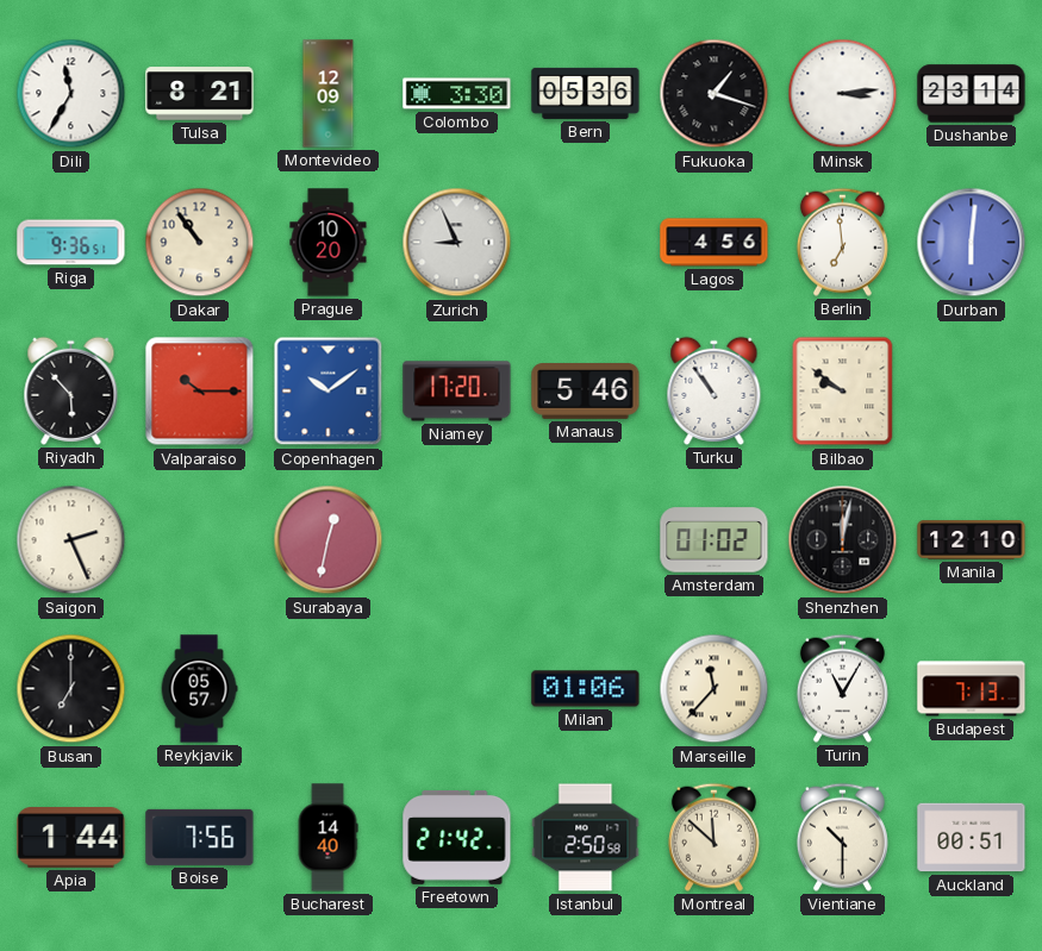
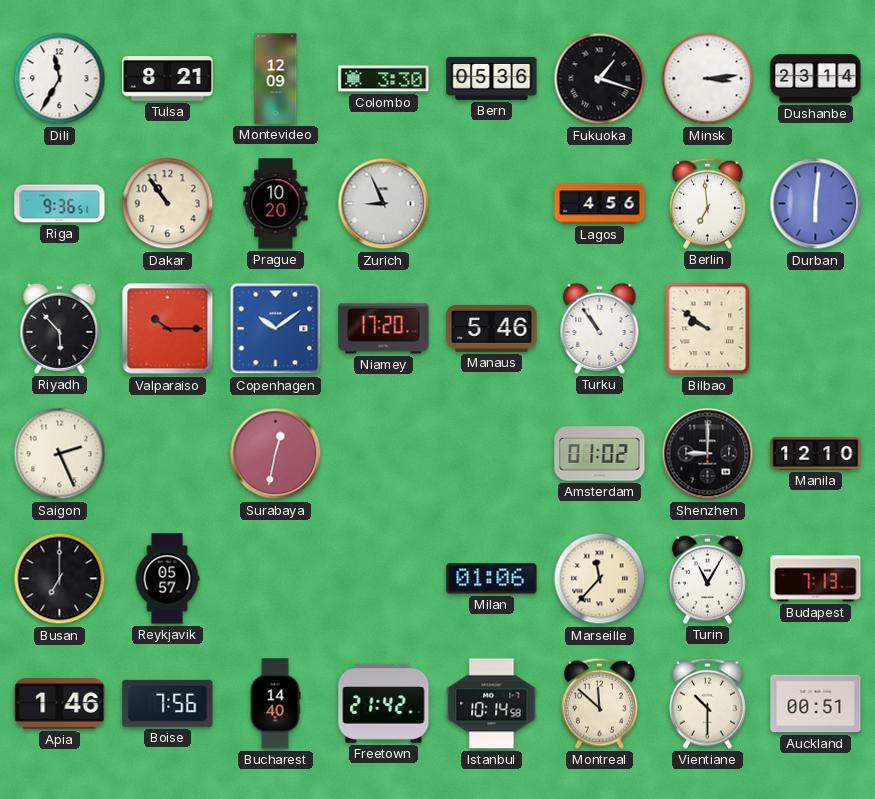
Shenzhen: 12:02 -> 9:00 (708, 454)
Apia: 1:44 -> 1:46 (60, 704)
Istanbul: 2:50 -> 10:14 (492, 704)
